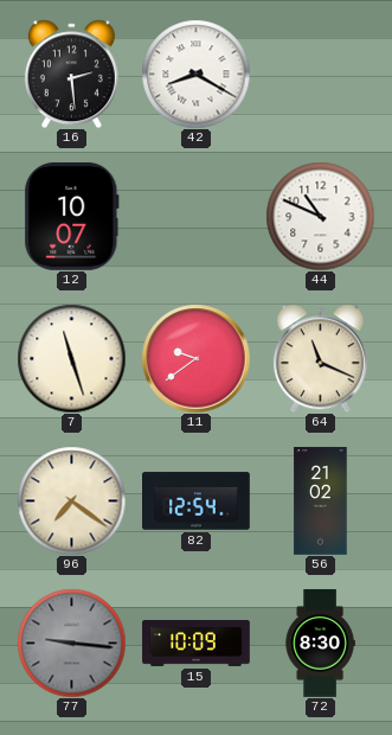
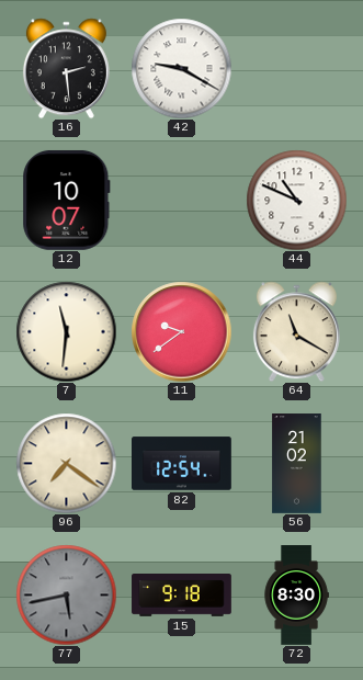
42: 8:20 -> 9:20 (181, 68)
7: 11:27 -> 11:31 (66, 331)
64: 11:19 -> 11:20 (296, 331)
77: 9:16 -> 5:43 (66, 594)
15: 10:09 -> 9:18 (182, 596)
